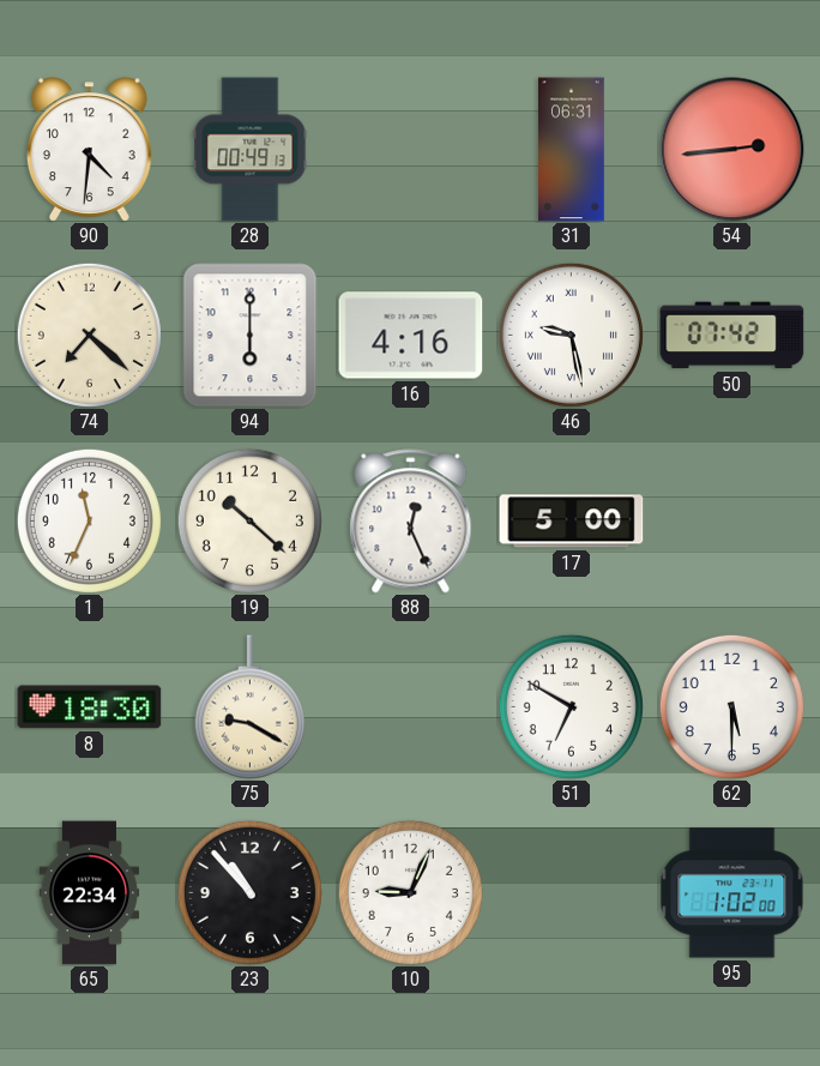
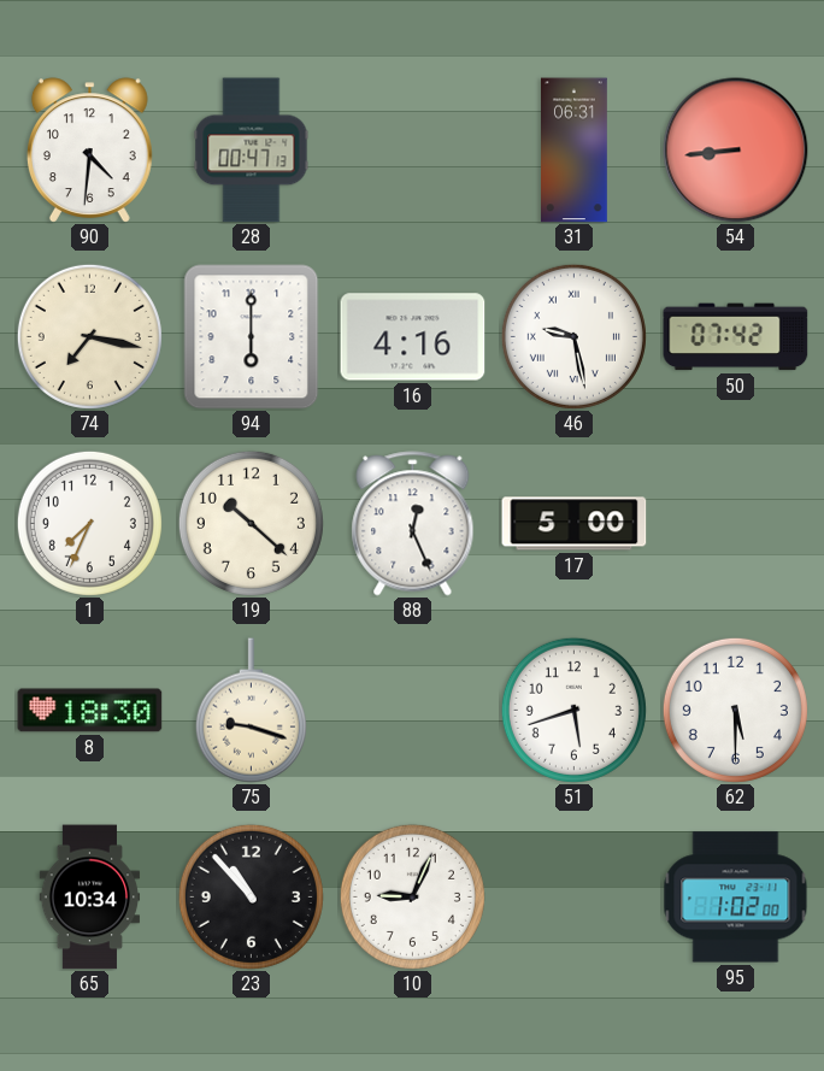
28: 00:49 -> 00:47 (252, 151)
54: 2:44 -> 8:44 (736, 151)
74: 7:22 -> 7:17 (89, 336)
1: 11:34 -> 7:34 (89, 523)
75: 9:20 -> 9:18 (251, 711)
51: 6:50 -> 5:42 (573, 710)
65: 22:34 -> 10:34 (90, 898)
